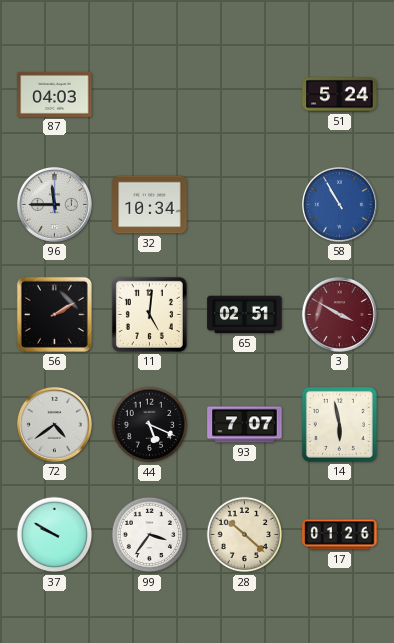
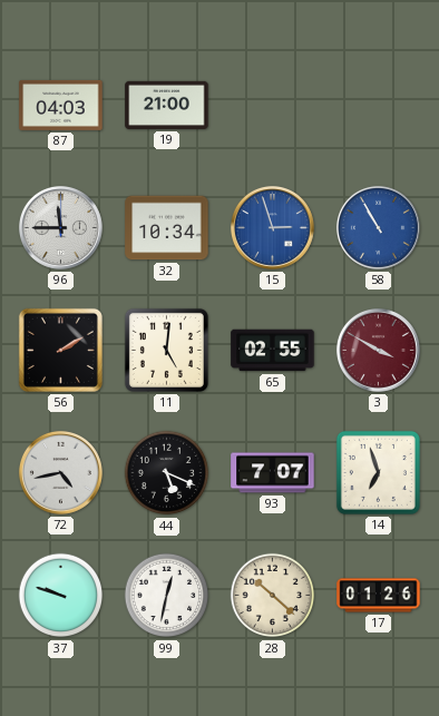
19: none -> 21:00 (167, 105)
51: 5:24 -> none (340, 95)
15: none -> 2:57 (272, 227)
65: 02:51 -> 02:55 (273, 351)
72: 4:39 -> 4:43 (60, 472)
14: 5:58 -> 6:57 (378, 472)
37: 9:50 -> 9:48 (61, 596)
99: 3:36 -> 12:32 (167, 596)
